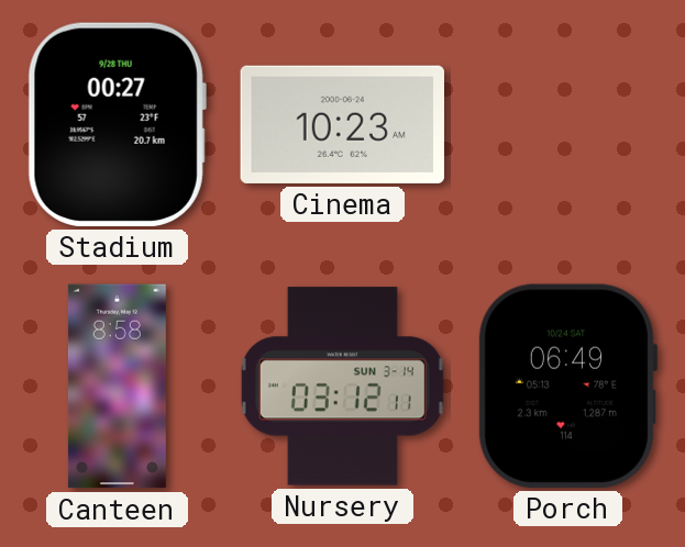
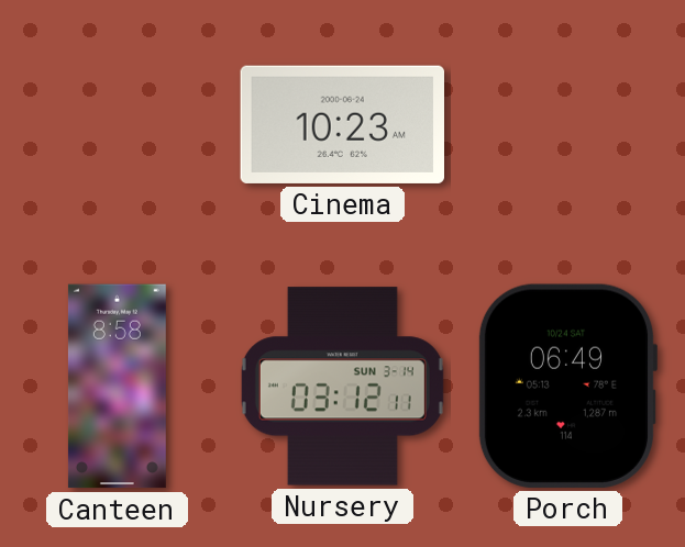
Stadium: 00:27 -> none (117, 124)
